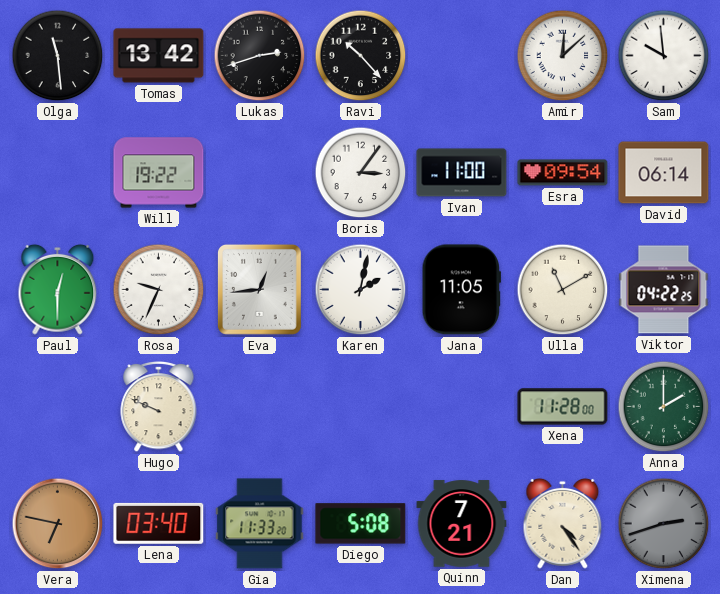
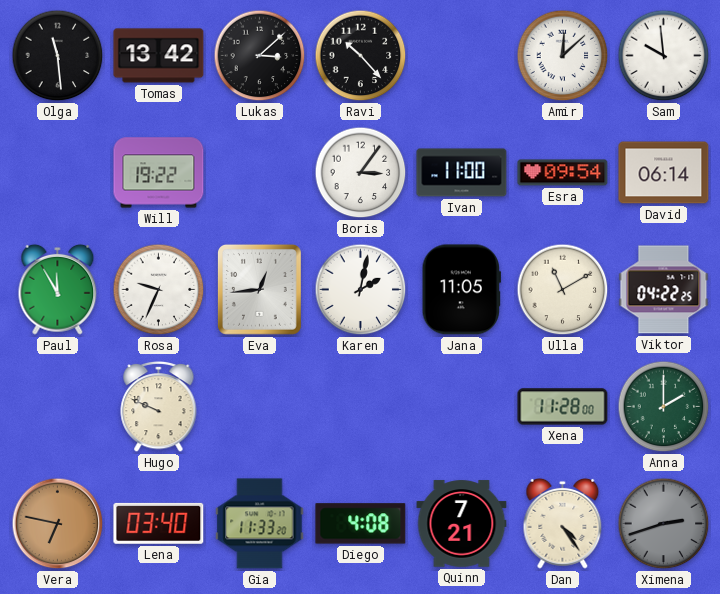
Lukas: 2:42 -> 3:08 (260, 56)
Paul: 12:30 -> 11:55 (58, 289)
Diego: 5:08 -> 4:08 (361, 524)
